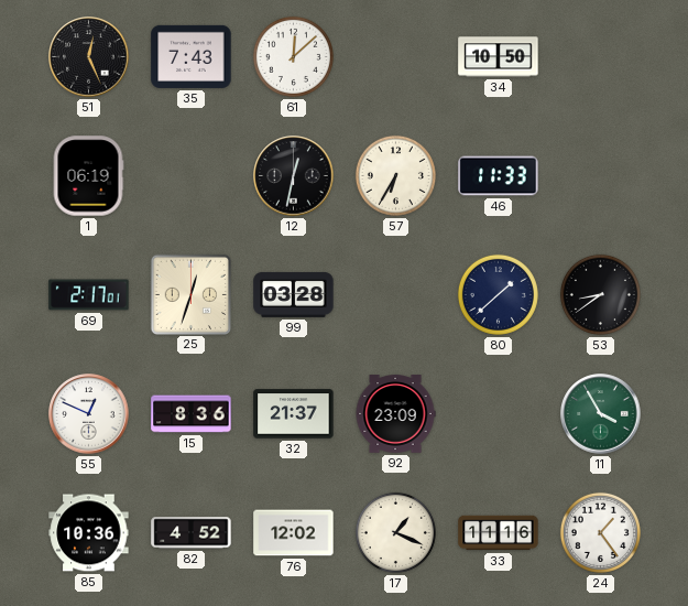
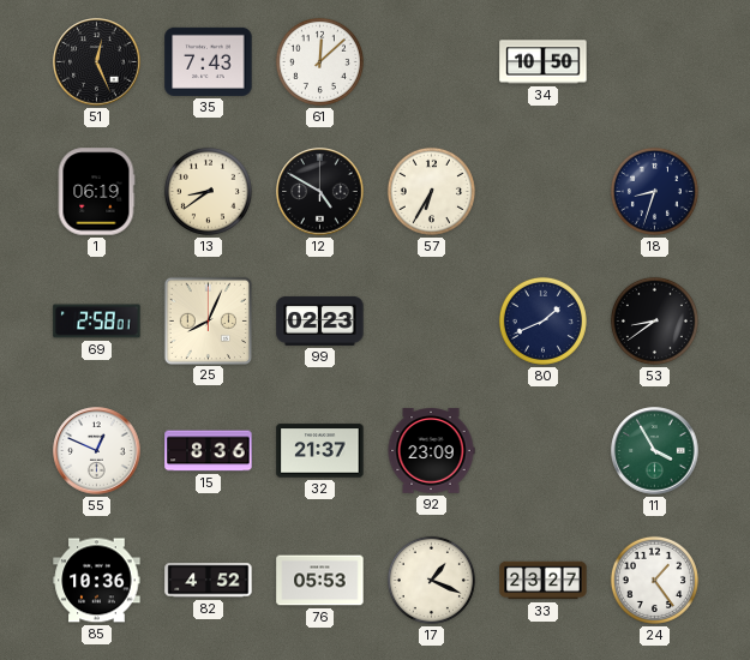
13: none -> 8:39 (208, 191)
12: 12:32 -> 4:50 (320, 192)
46: 11:33 -> none (499, 176)
18: none -> 8:33 (654, 191)
69: 2:17 -> 2:58 (97, 322)
25: 12:33 -> 8:04 (208, 320)
99: 03:28 -> 02:23 (320, 320)
80: 1:38 -> 1:41 (542, 320)
76: 12:02 -> 05:53 (320, 581)
33: 11:16 -> 23:27 (544, 581)
